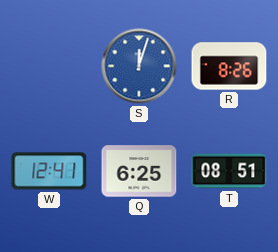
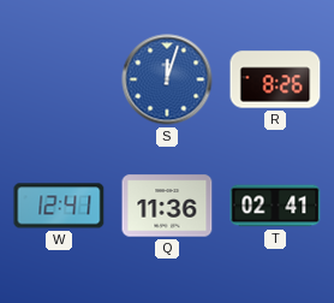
Q: 6:25 -> 11:36 (167, 206)
T: 08:51 -> 02:41 (275, 206)
